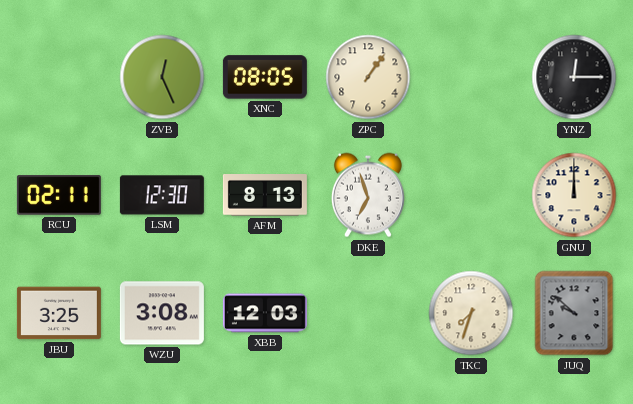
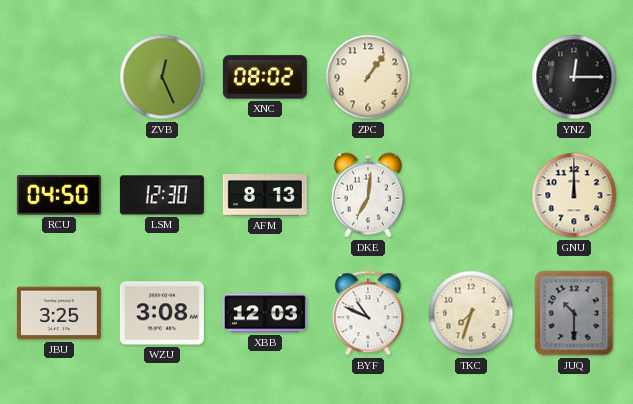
XNC: 08:05 -> 08:02 (265, 77)
RCU: 02:11 -> 04:50 (59, 195)
DKE: 6:57 -> 7:01 (368, 195)
BYF: none -> 10:49 (368, 313)
JUQ: 9:52 -> 10:30 (574, 313)
